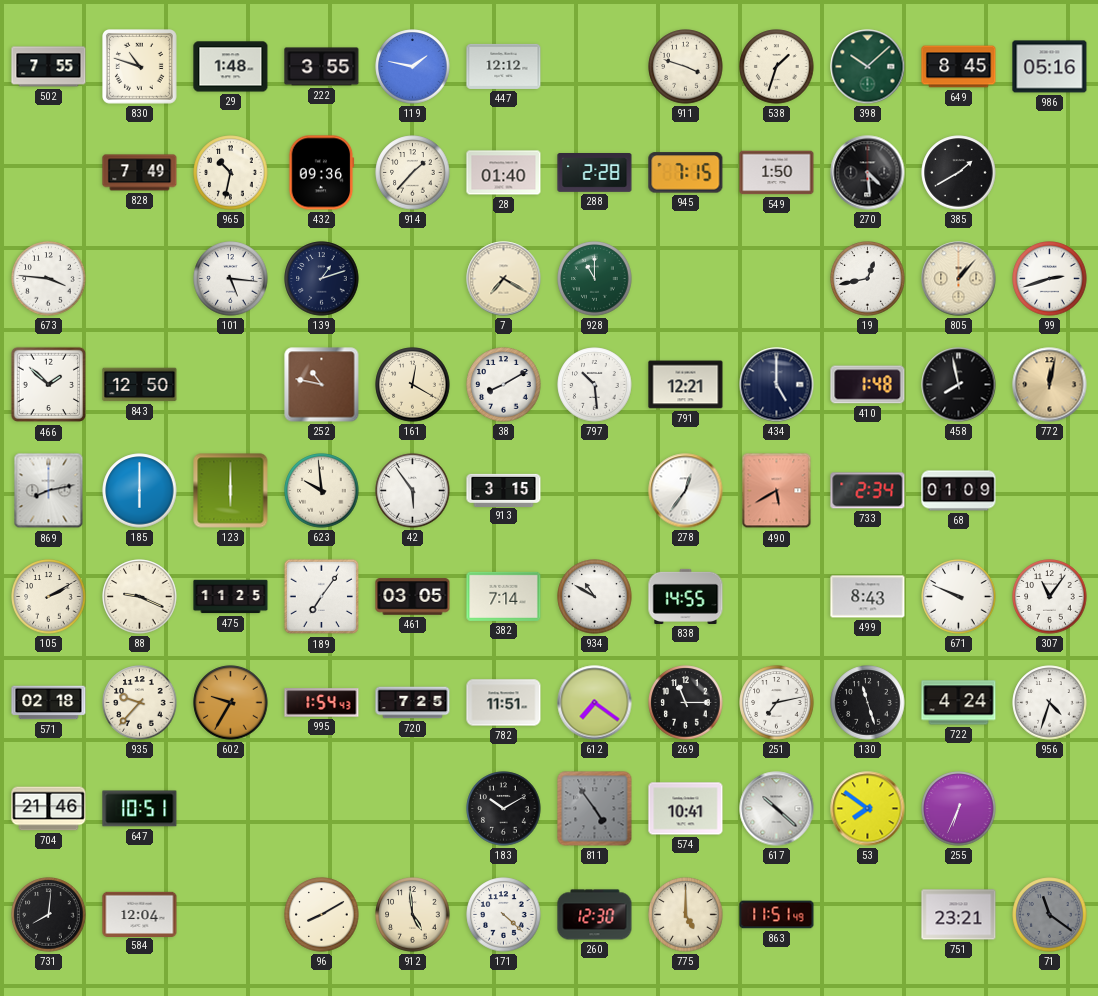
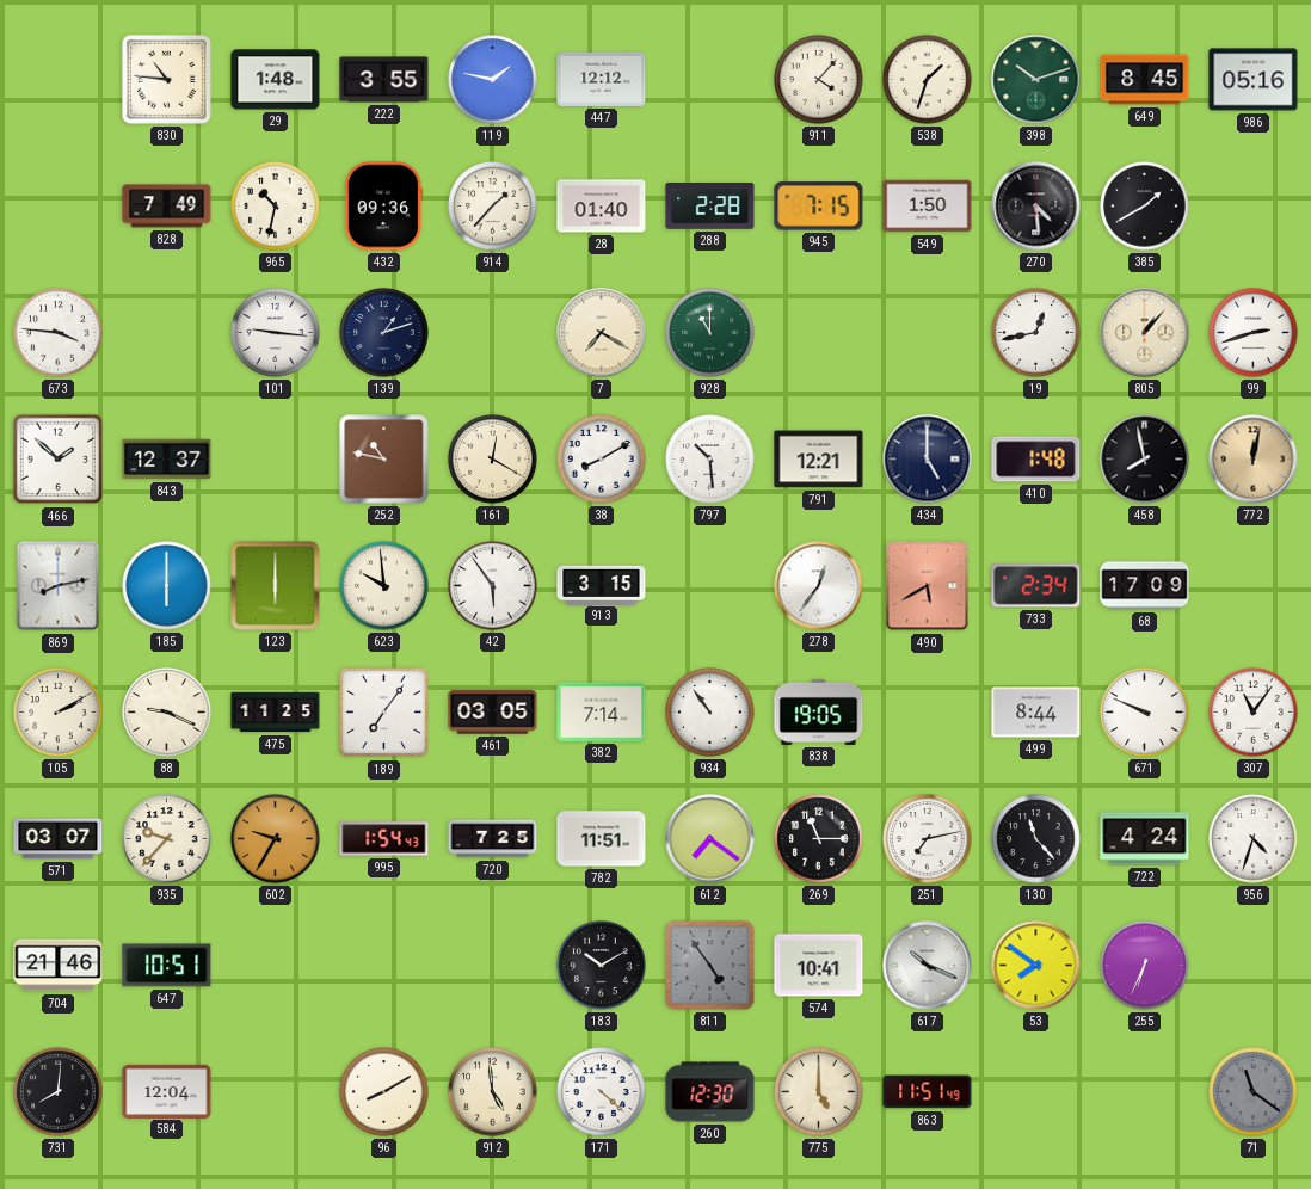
502: 7:55 -> none (49, 67)
830: 10:48 -> 10:46 (167, 80)
911: 3:48 -> 4:07 (819, 80)
398: 10:08 -> 10:12 (1036, 80)
101: 5:16 -> 9:16 (276, 333)
843: 12:50 -> 12:37 (167, 460)
68: 01:09 -> 17:09 (1145, 586)
934: 10:50 -> 10:54 (710, 713)
838: 14:55 -> 19:05 (819, 711)
499: 8:43 -> 8:44 (1036, 713)
571: 02:18 -> 03:07 (59, 839)
130: 11:27 -> 11:23 (1036, 839)
617: 10:22 -> 10:19 (928, 966)
751: 23:21 -> none (959, 915)
